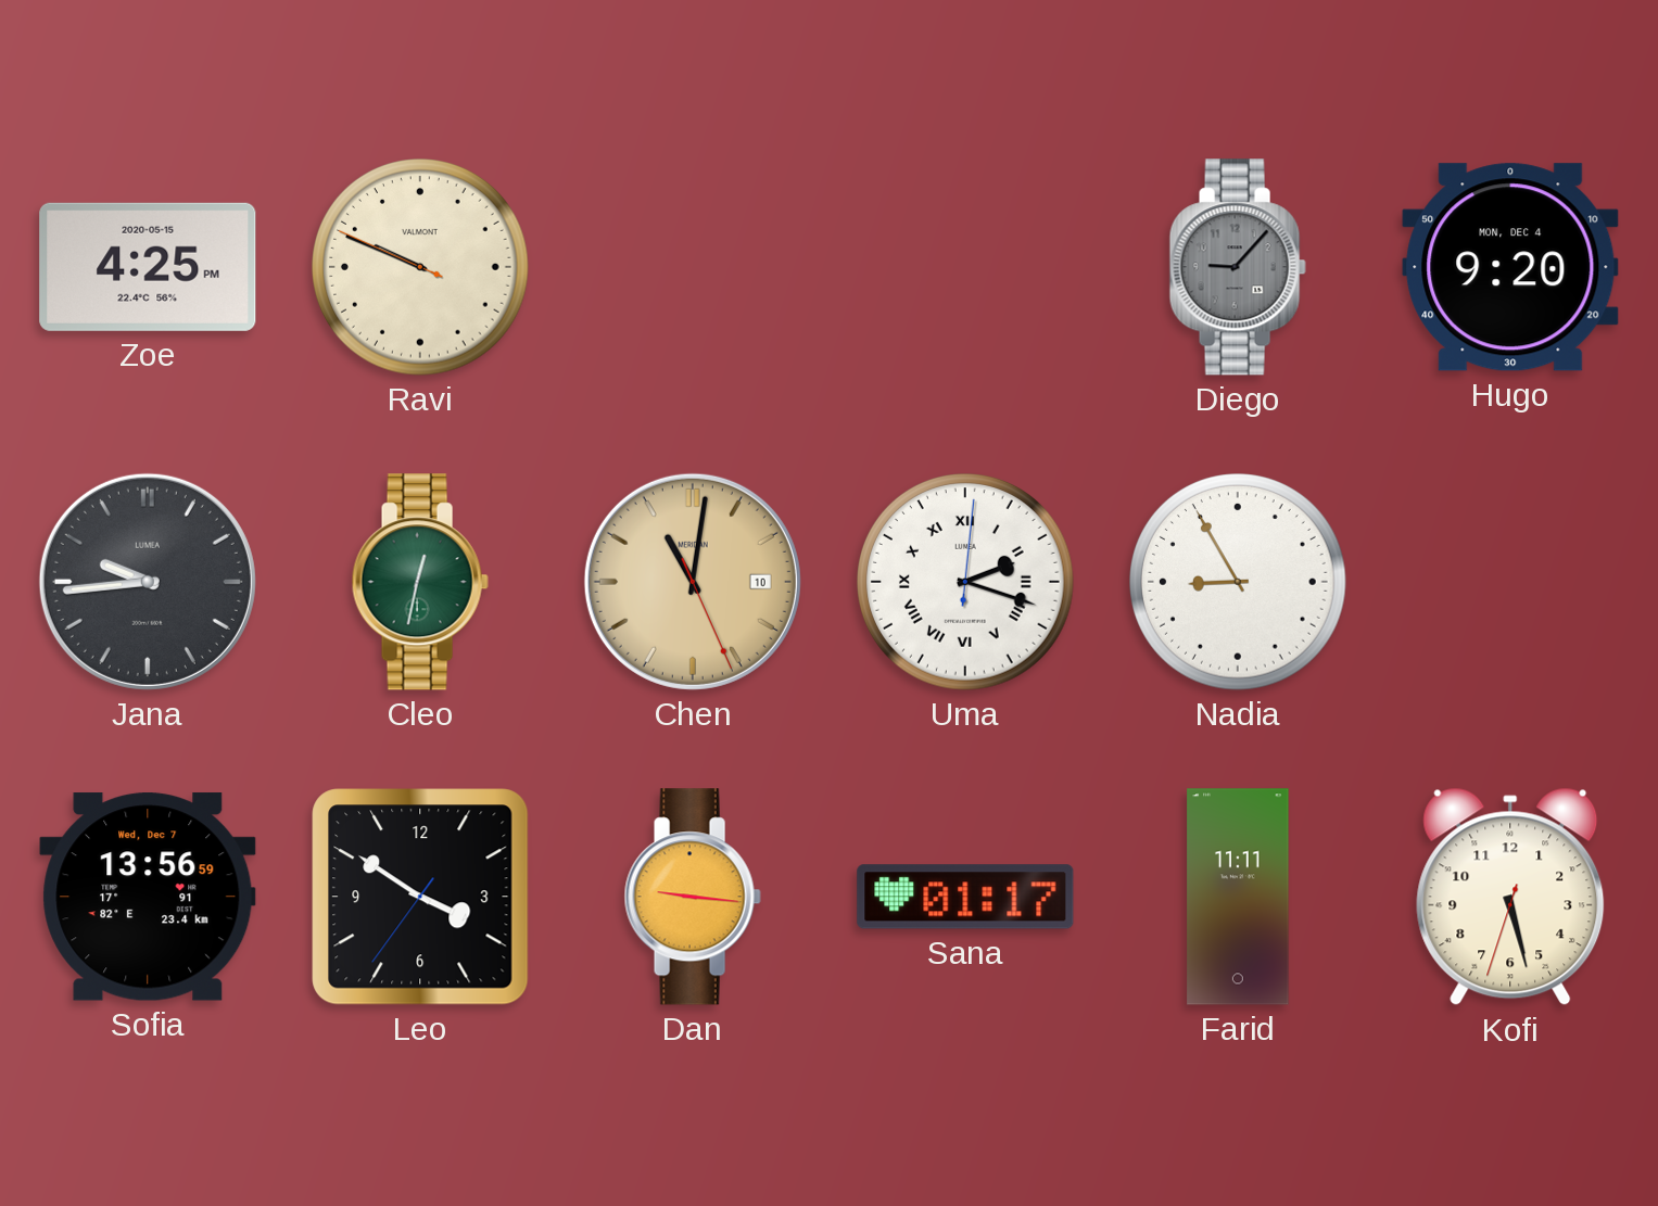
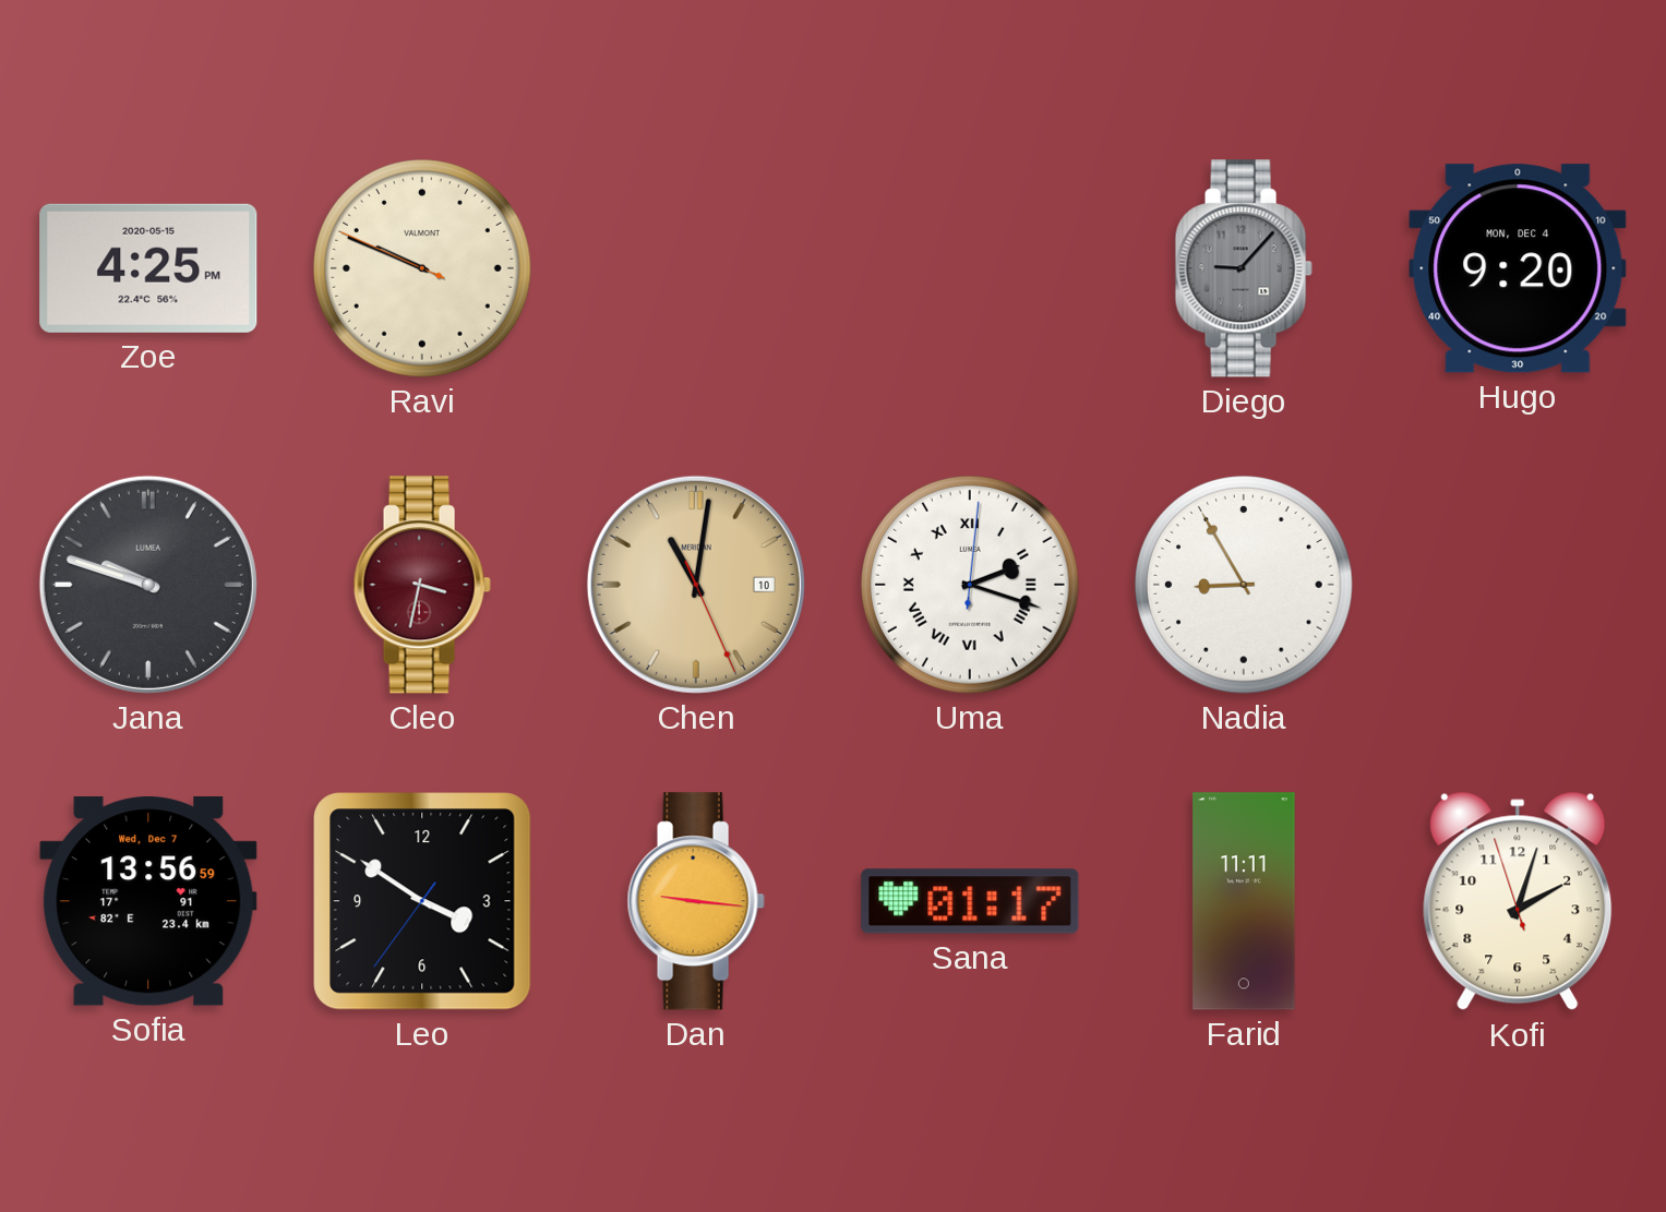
Jana: 9:44 -> 9:48 (148, 585)
Cleo: 12:32 -> 3:32 (422, 585)
Cleo dial: green -> burgundy (422, 585)
Kofi: 5:27 -> 2:02 (1518, 901)
